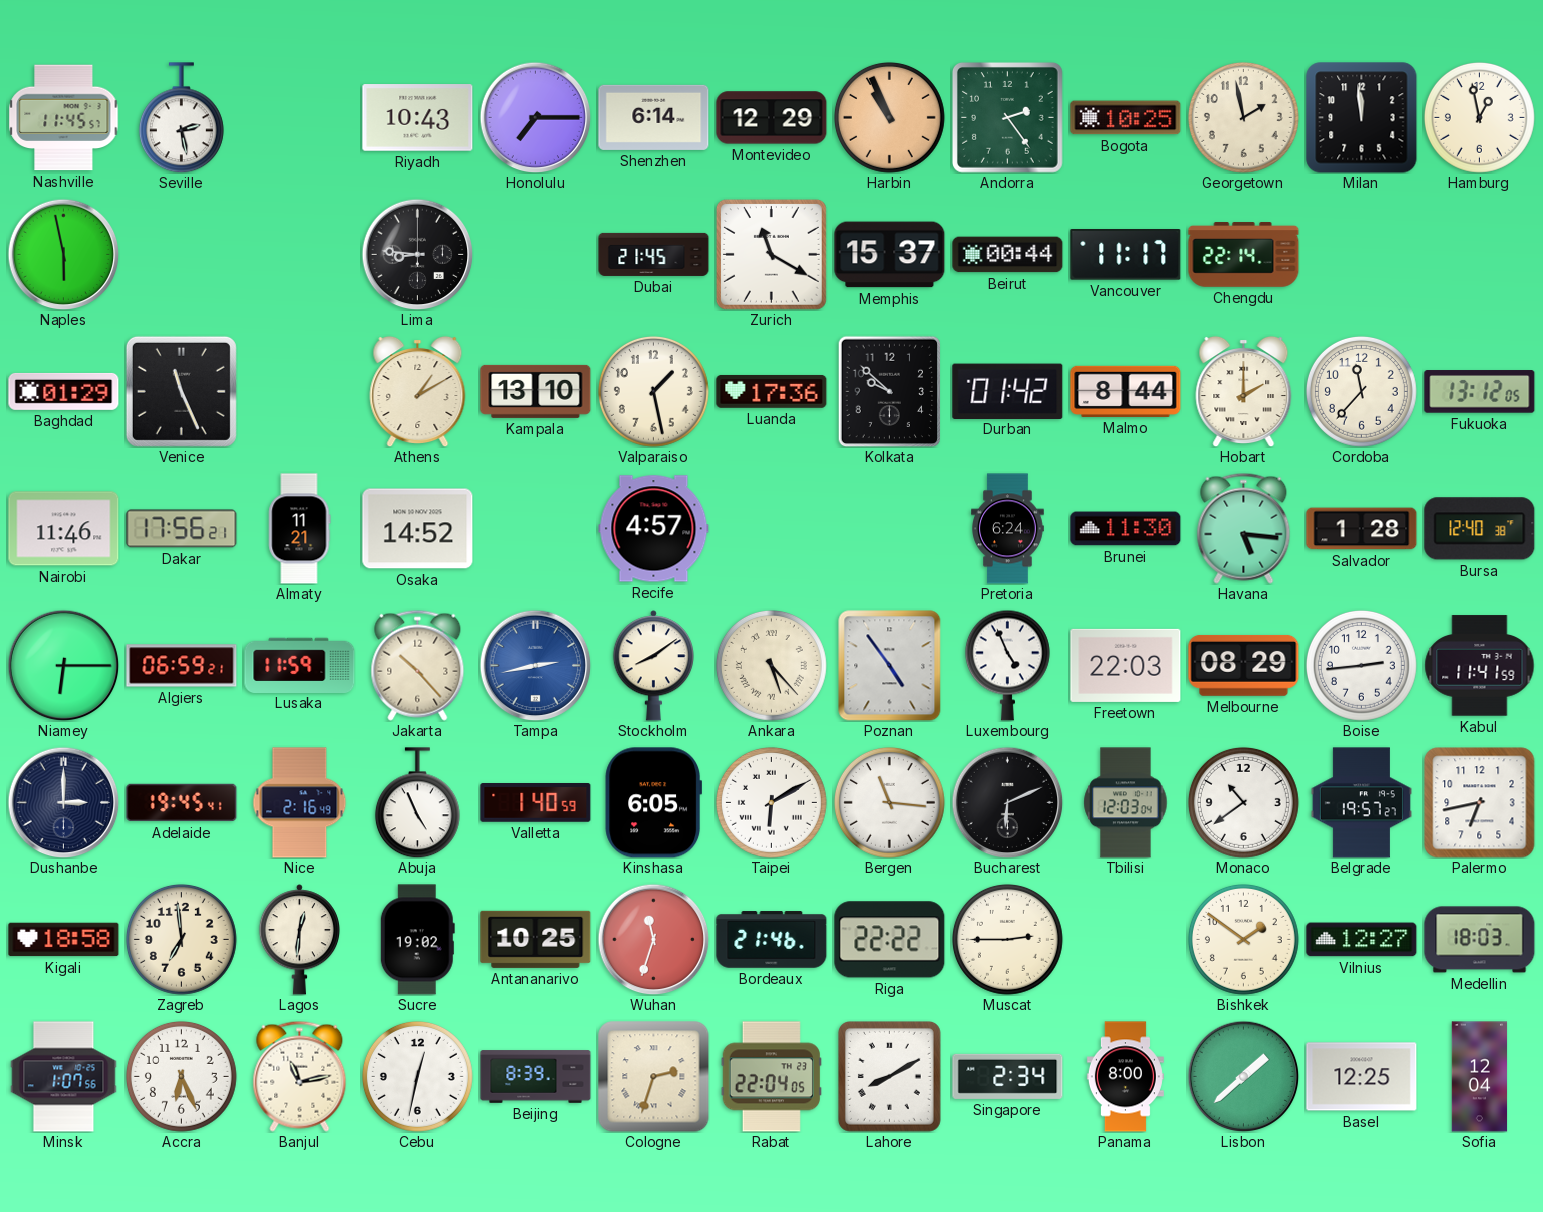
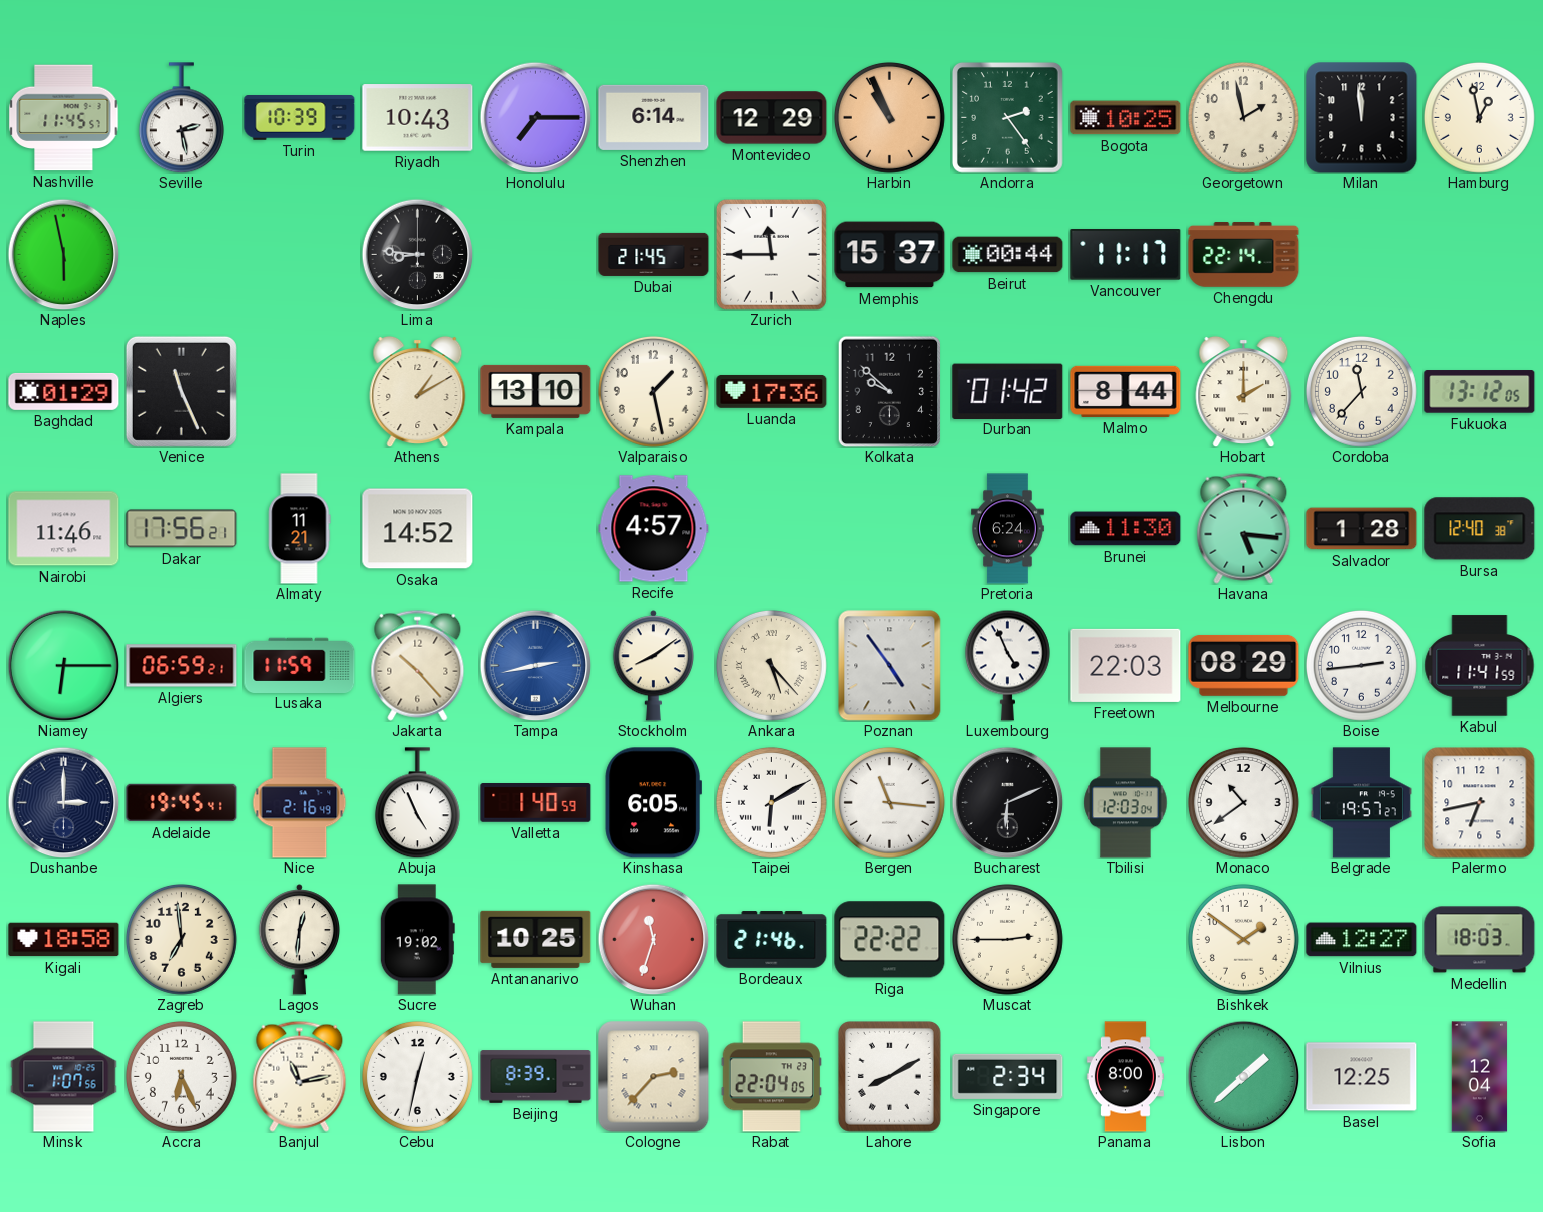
Turin: none -> 10:39 (300, 118)
Zurich: 11:20 -> 11:45 (771, 254)
Cologne: 2:33 -> 2:37 (654, 1077)
